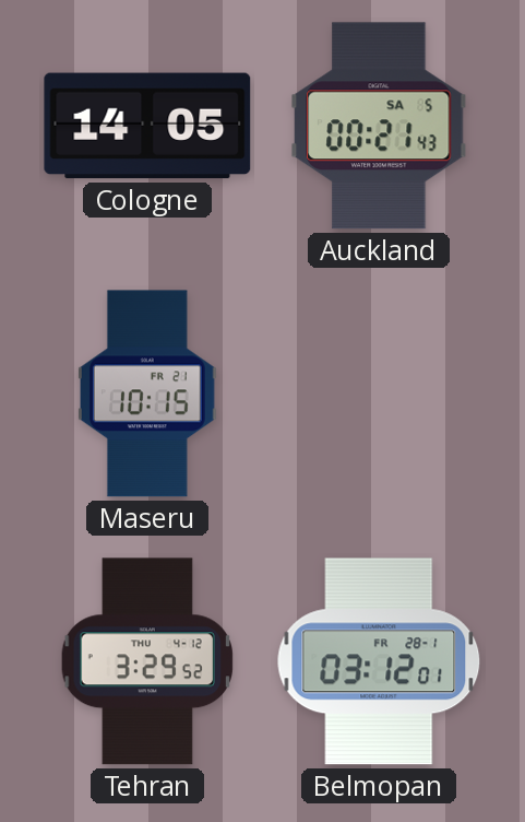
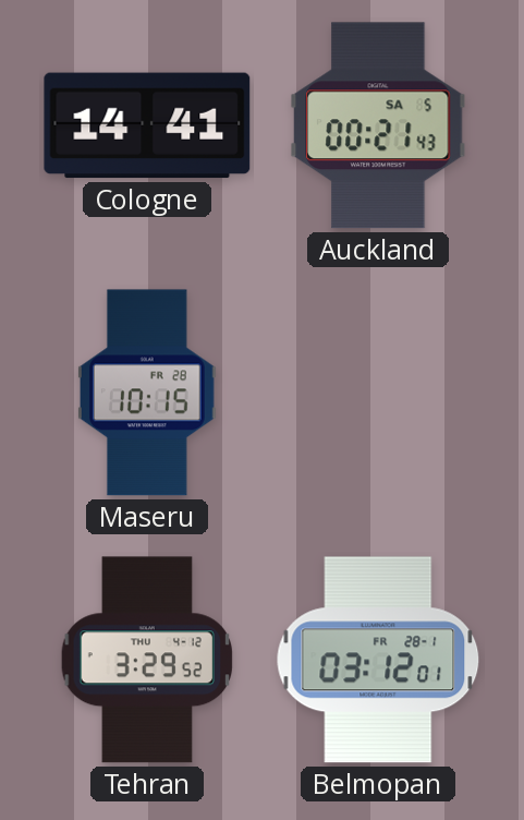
Cologne: 14:05 -> 14:41 (147, 125)
Maseru date: FR 21 -> FR 28 (147, 393)
